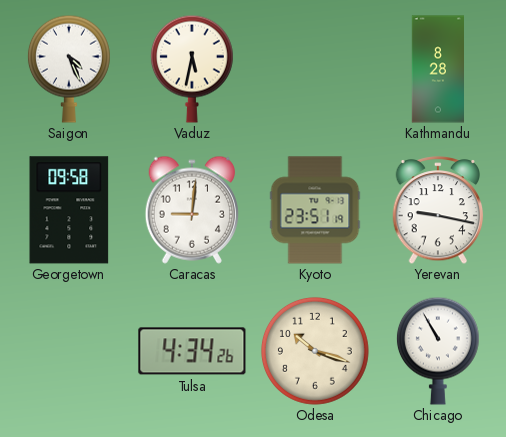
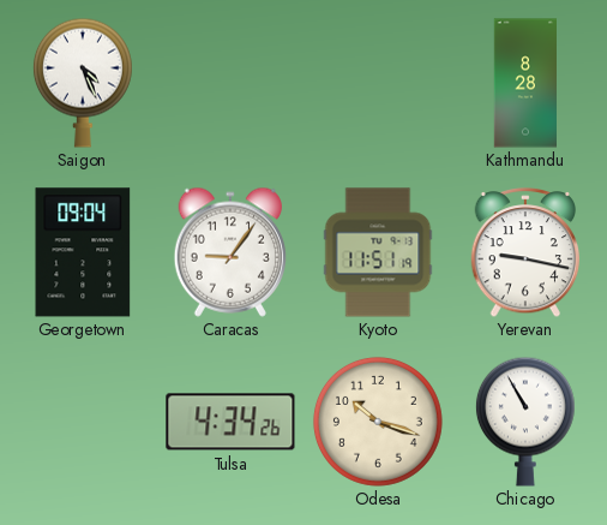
Vaduz: 5:32 -> none (192, 69)
Georgetown: 09:58 -> 09:04 (83, 252)
Caracas: 9:01 -> 9:06 (230, 252)
Kyoto: 23:51 -> 11:51 (378, 252)
